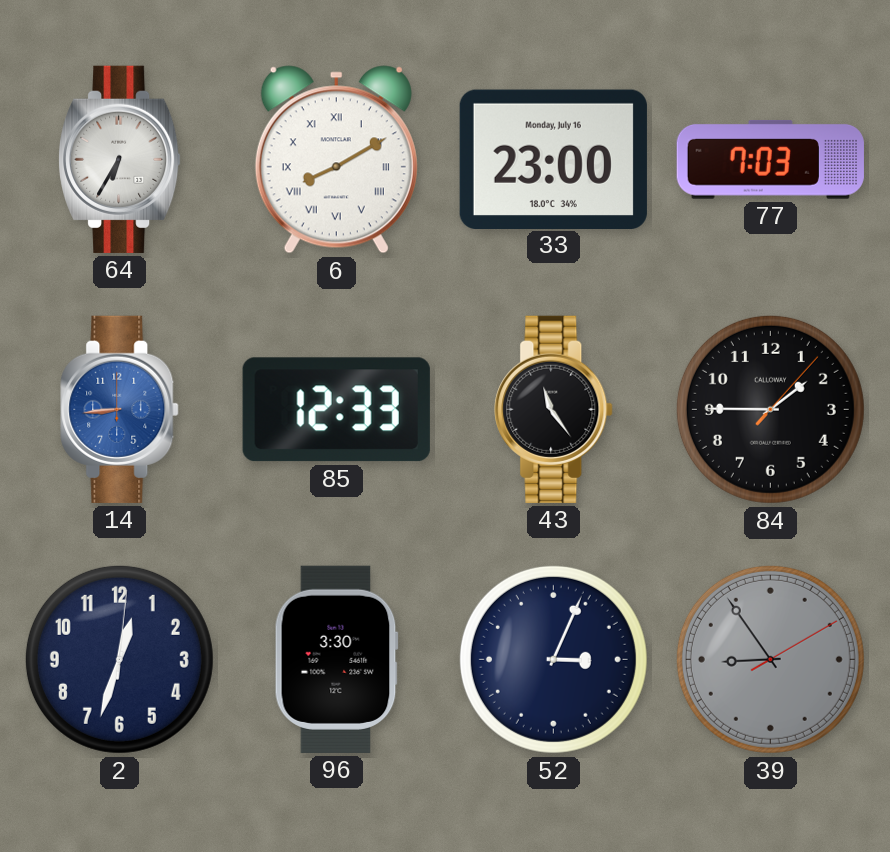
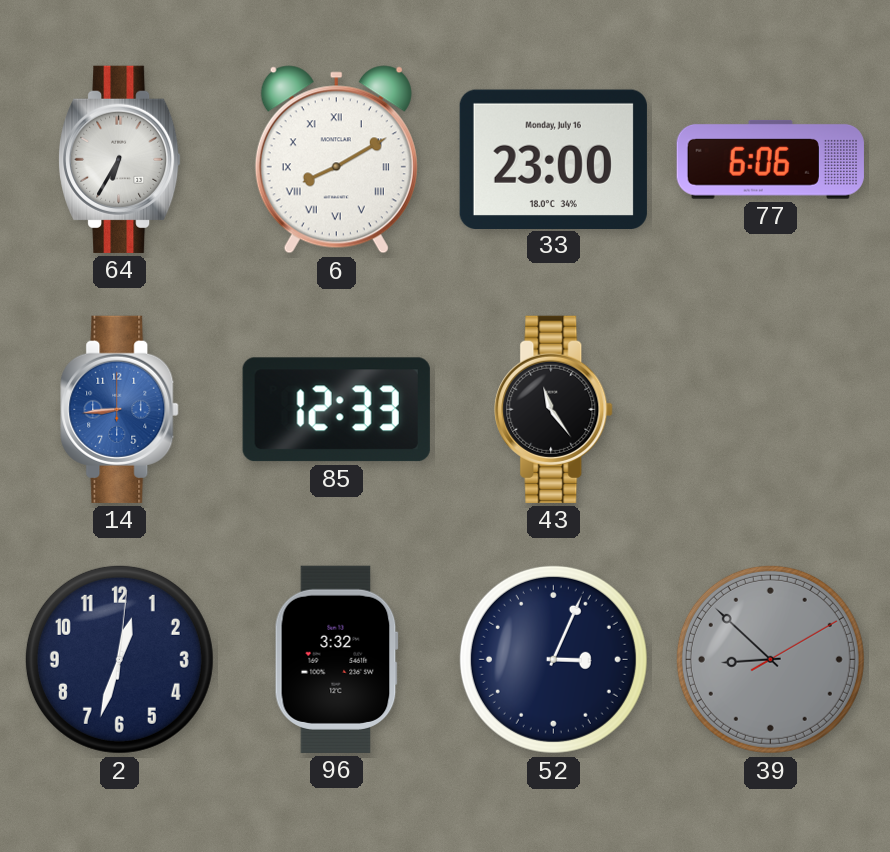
77: 7:03 -> 6:06 (770, 159)
84: 1:45 -> none (770, 409)
96: 3:30 -> 3:32 (336, 659)
39: 8:54 -> 8:52 (770, 659)
